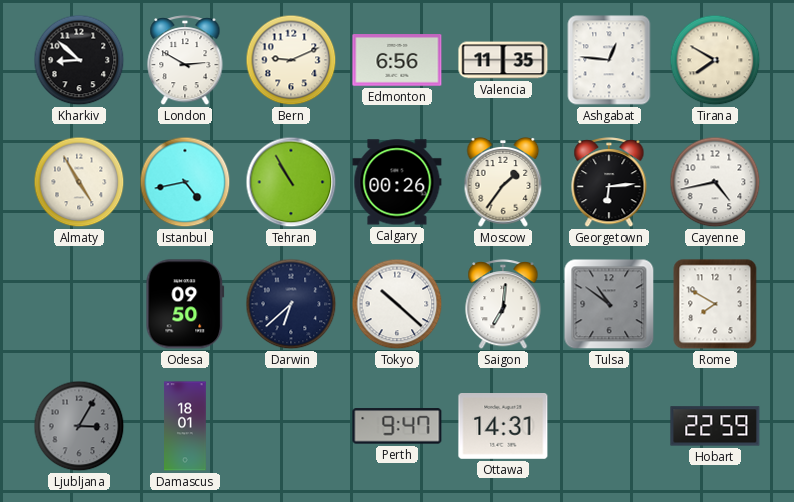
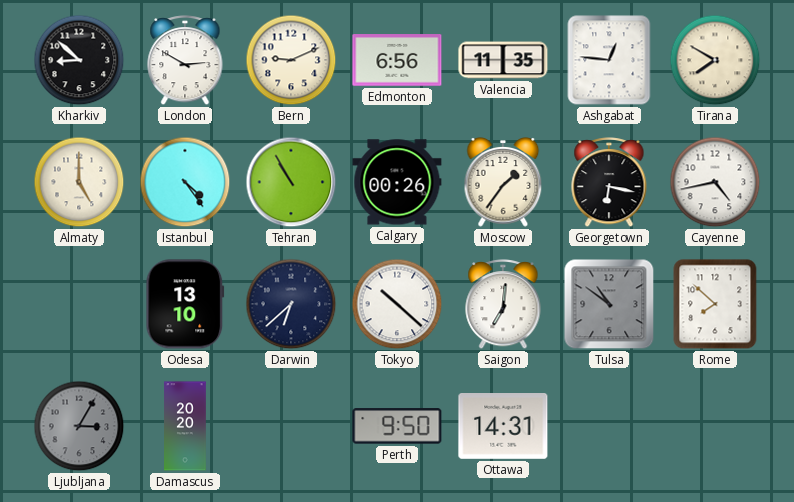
Almaty: 4:55 -> 5:00 (79, 182)
Istanbul: 4:43 -> 4:24 (185, 182)
Georgetown: 6:14 -> 6:17 (609, 183)
Odesa: 09:50 -> 13:10 (185, 304)
Rome: 7:50 -> 7:52 (715, 304)
Damascus: 18:01 -> 20:20 (185, 426)
Perth: 9:47 -> 9:50 (397, 426)
Hobart: 22:59 -> none (715, 426)
